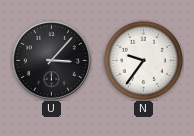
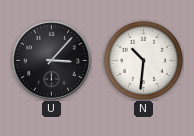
N: 9:36 -> 10:31 (143, 60)
